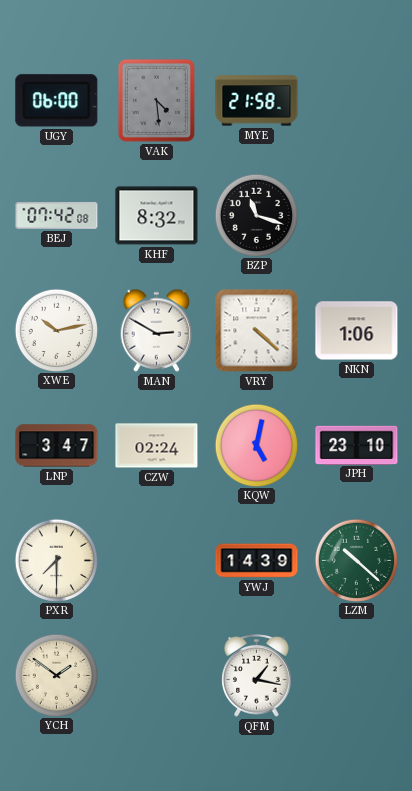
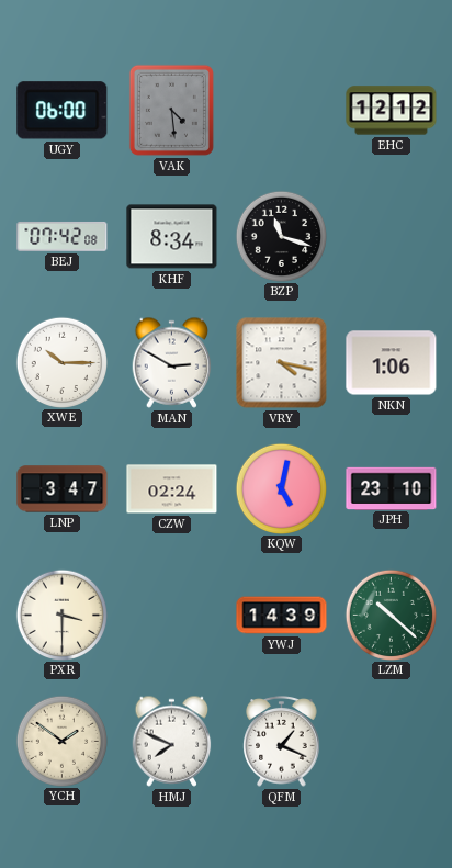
MYE: 21:58 -> none (257, 101)
EHC: none -> 12:12 (392, 111)
KHF: 8:32 -> 8:34 (172, 237)
XWE: 10:13 -> 10:15 (61, 362)
VRY: 4:22 -> 4:17 (282, 363)
PXR: 7:30 -> 3:30 (61, 615)
HMJ: none -> 7:49 (172, 741)
QFM: 1:17 -> 1:19 (282, 742)
